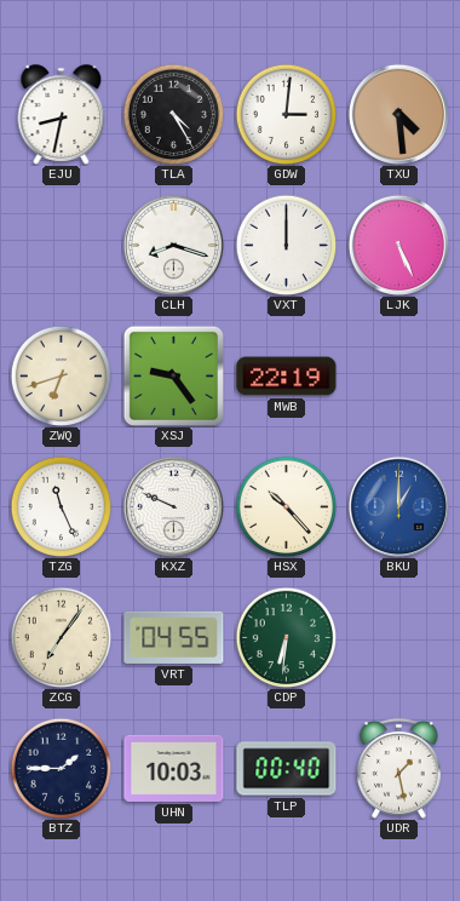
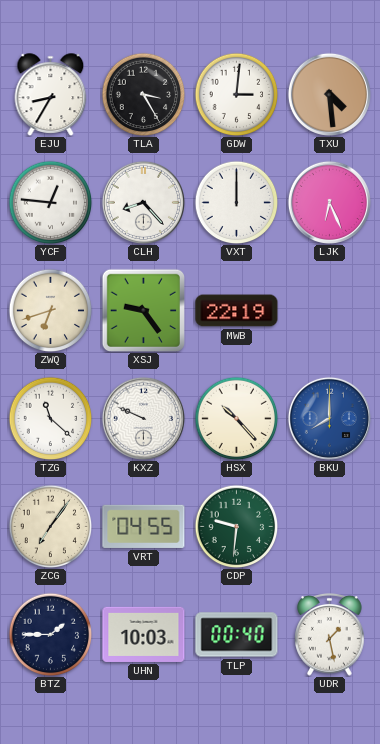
EJU: 8:32 -> 8:35 (51, 95)
TLA: 4:25 -> 3:25 (143, 94)
YCF: none -> 12:46 (50, 202)
CLH: 8:18 -> 8:23 (143, 202)
LJK: 5:26 -> 6:26 (329, 202)
TZG: 11:26 -> 11:22 (50, 418)
BKU: 1:00 -> 8:00 (329, 418)
CDP: 6:31 -> 9:31 (236, 526)
